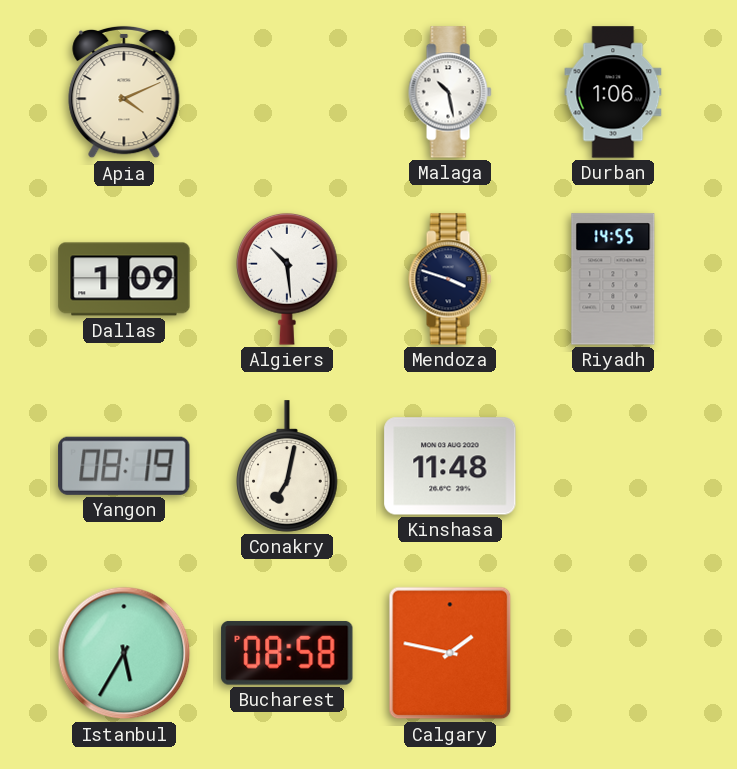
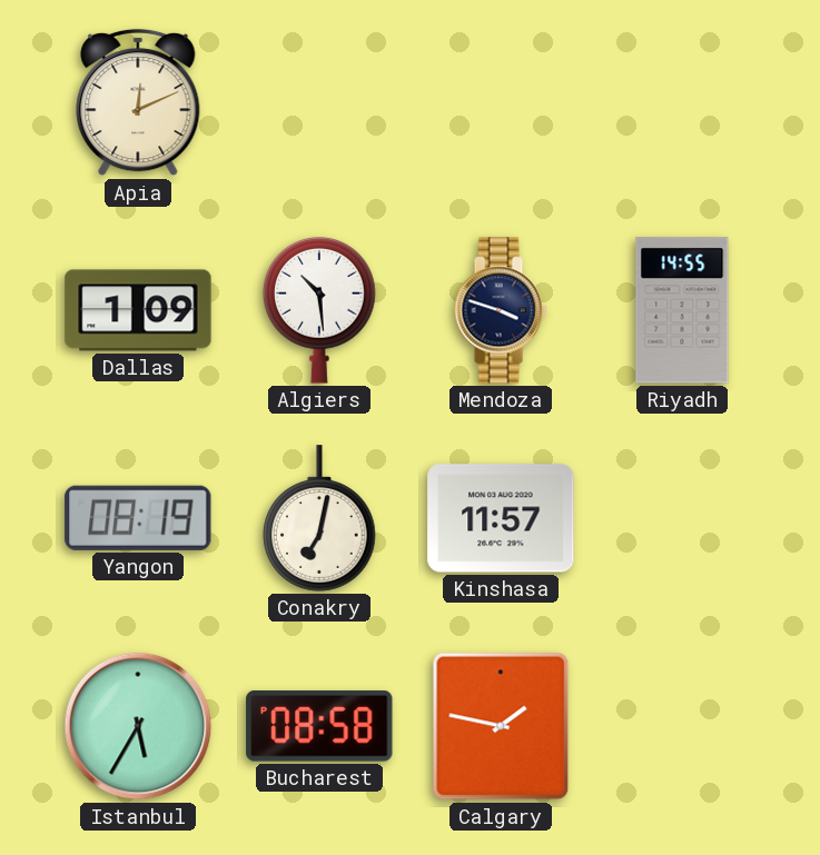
Apia: 4:11 -> 12:11 (138, 102)
Malaga: 10:28 -> none (450, 92)
Durban: 1:06 -> none (613, 92)
Kinshasa: 11:48 -> 11:57 (501, 518)
